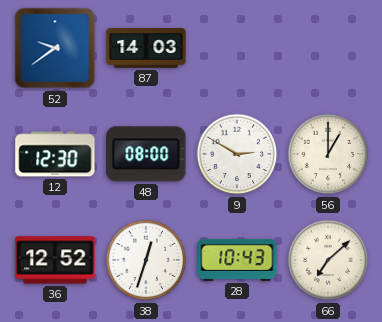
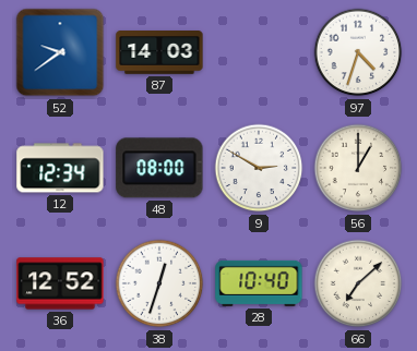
97: none -> 4:33 (358, 52)
12: 12:30 -> 12:34 (60, 168)
28: 10:43 -> 10:40 (259, 283)
